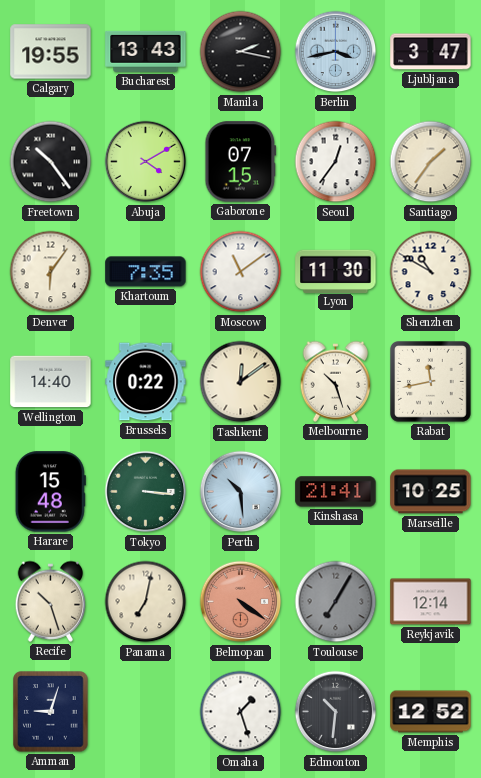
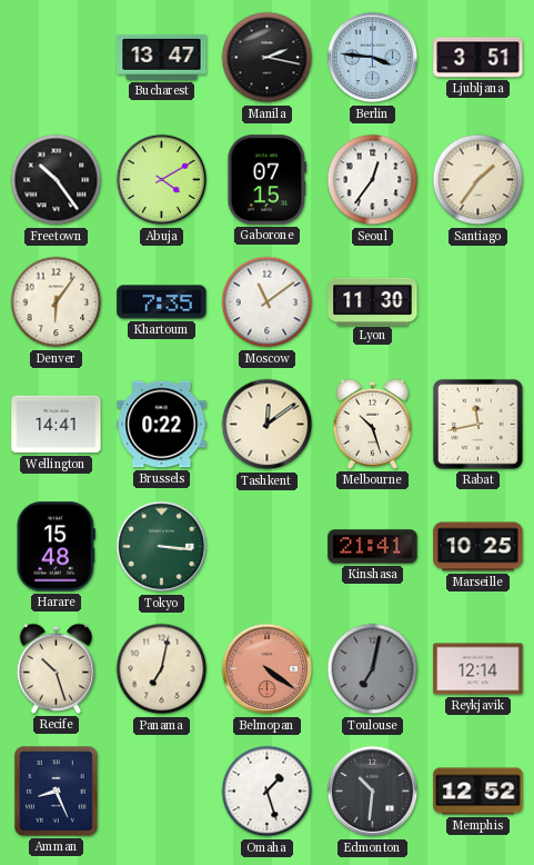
Calgary: 19:55 -> none (51, 52)
Bucharest: 13:43 -> 13:47 (162, 57)
Berlin: 3:43 -> 3:46 (373, 58)
Ljubljana: 3:47 -> 3:51 (478, 58)
Shenzhen: 10:50 -> none (431, 272)
Wellington: 14:40 -> 14:41 (57, 425)
Perth: 10:29 -> none (241, 492)
Toulouse: 7:05 -> 7:02 (373, 669)
Amman: 9:03 -> 8:26 (57, 792)
